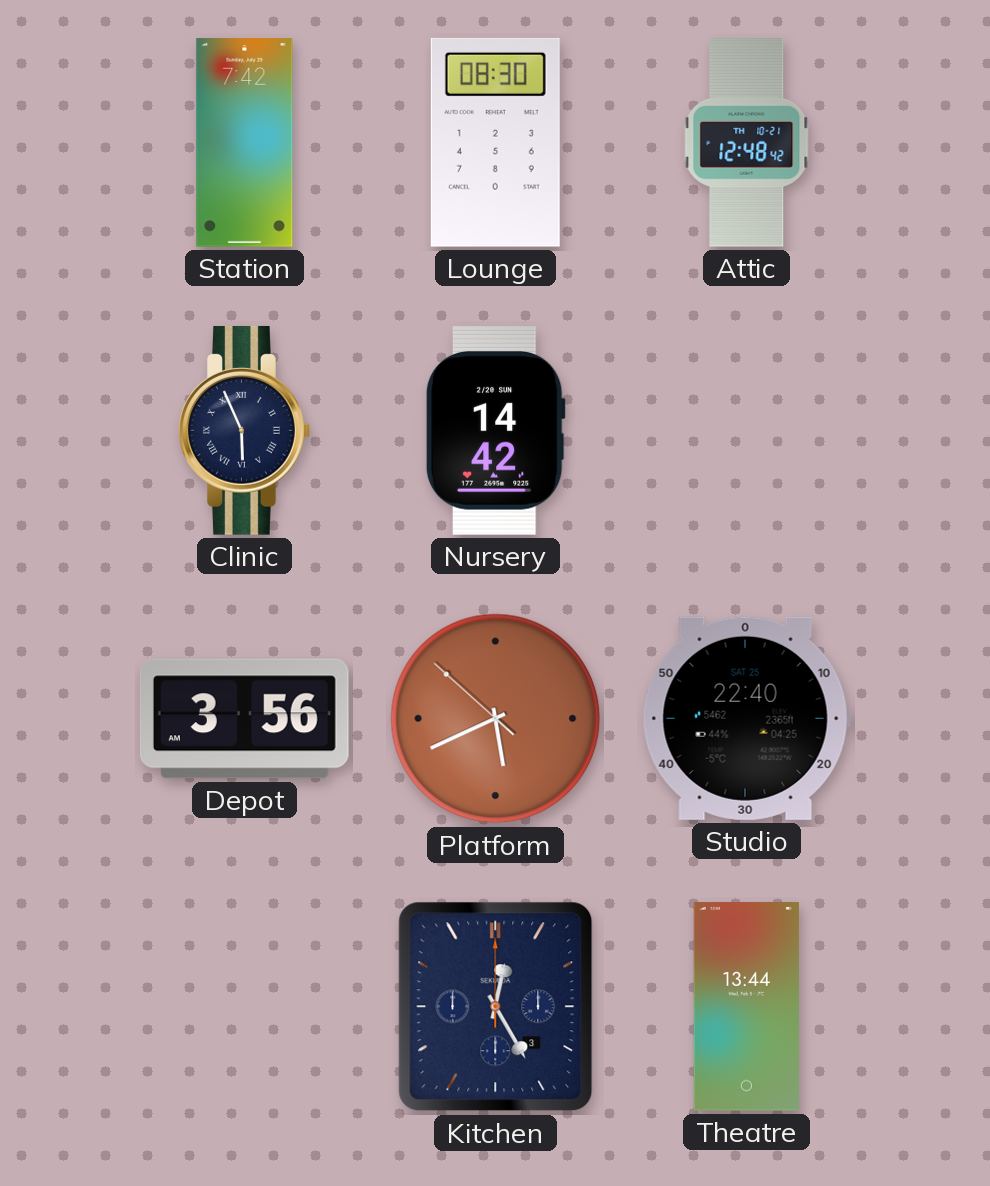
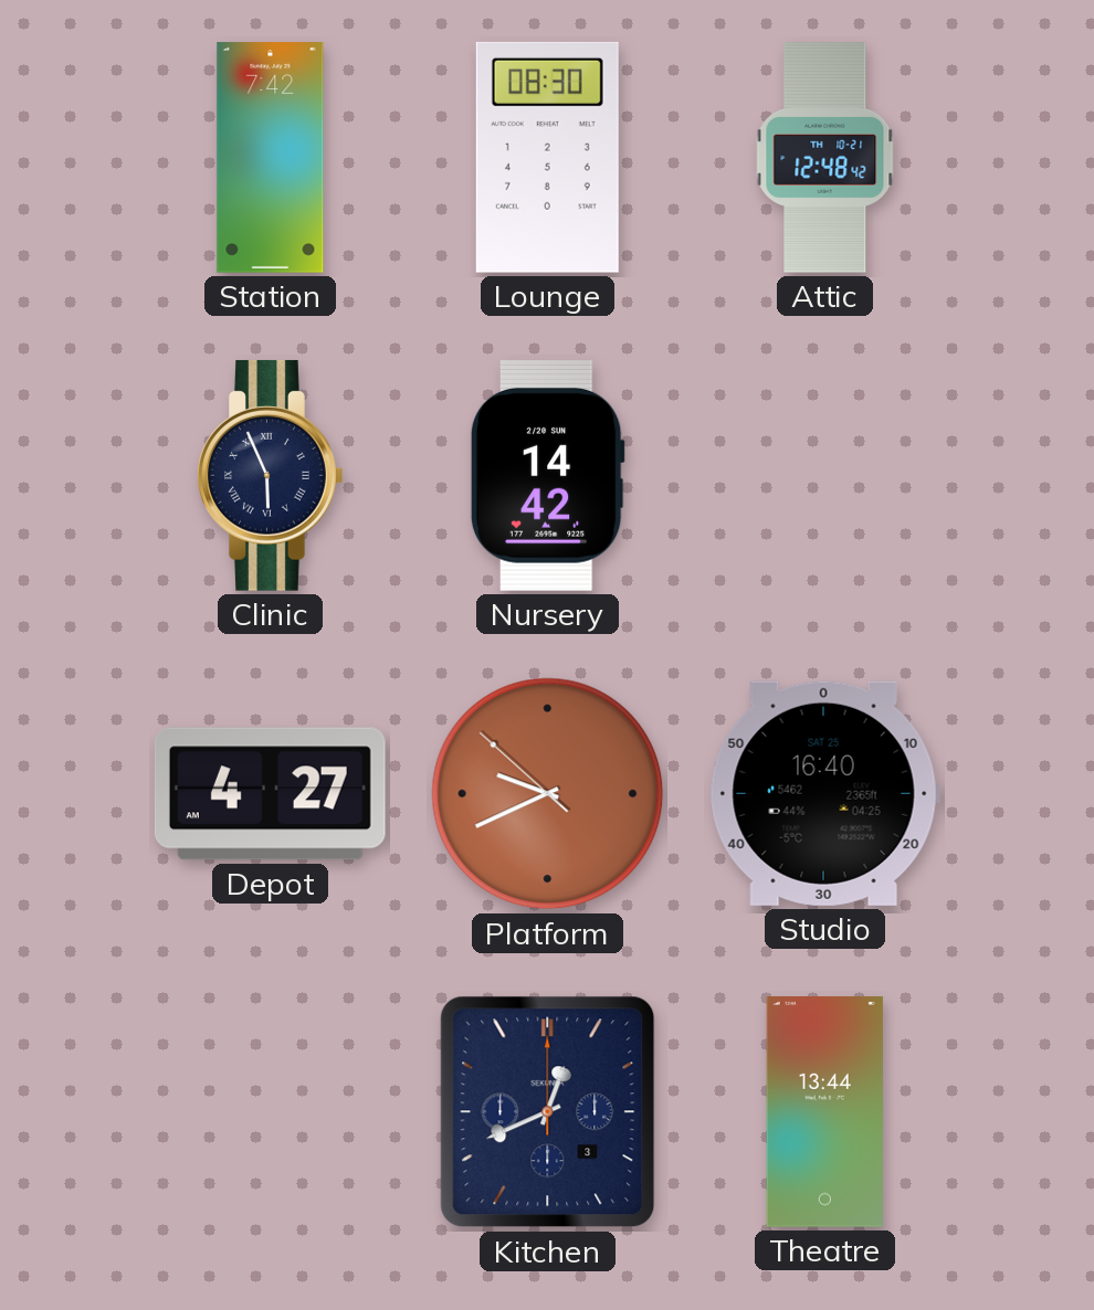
Depot: 3:56 -> 4:27 (270, 794)
Platform: 5:40 -> 9:40 (548, 794)
Studio: 22:40 -> 16:40 (824, 793)
Kitchen: 12:25 -> 12:41 (548, 1112)
